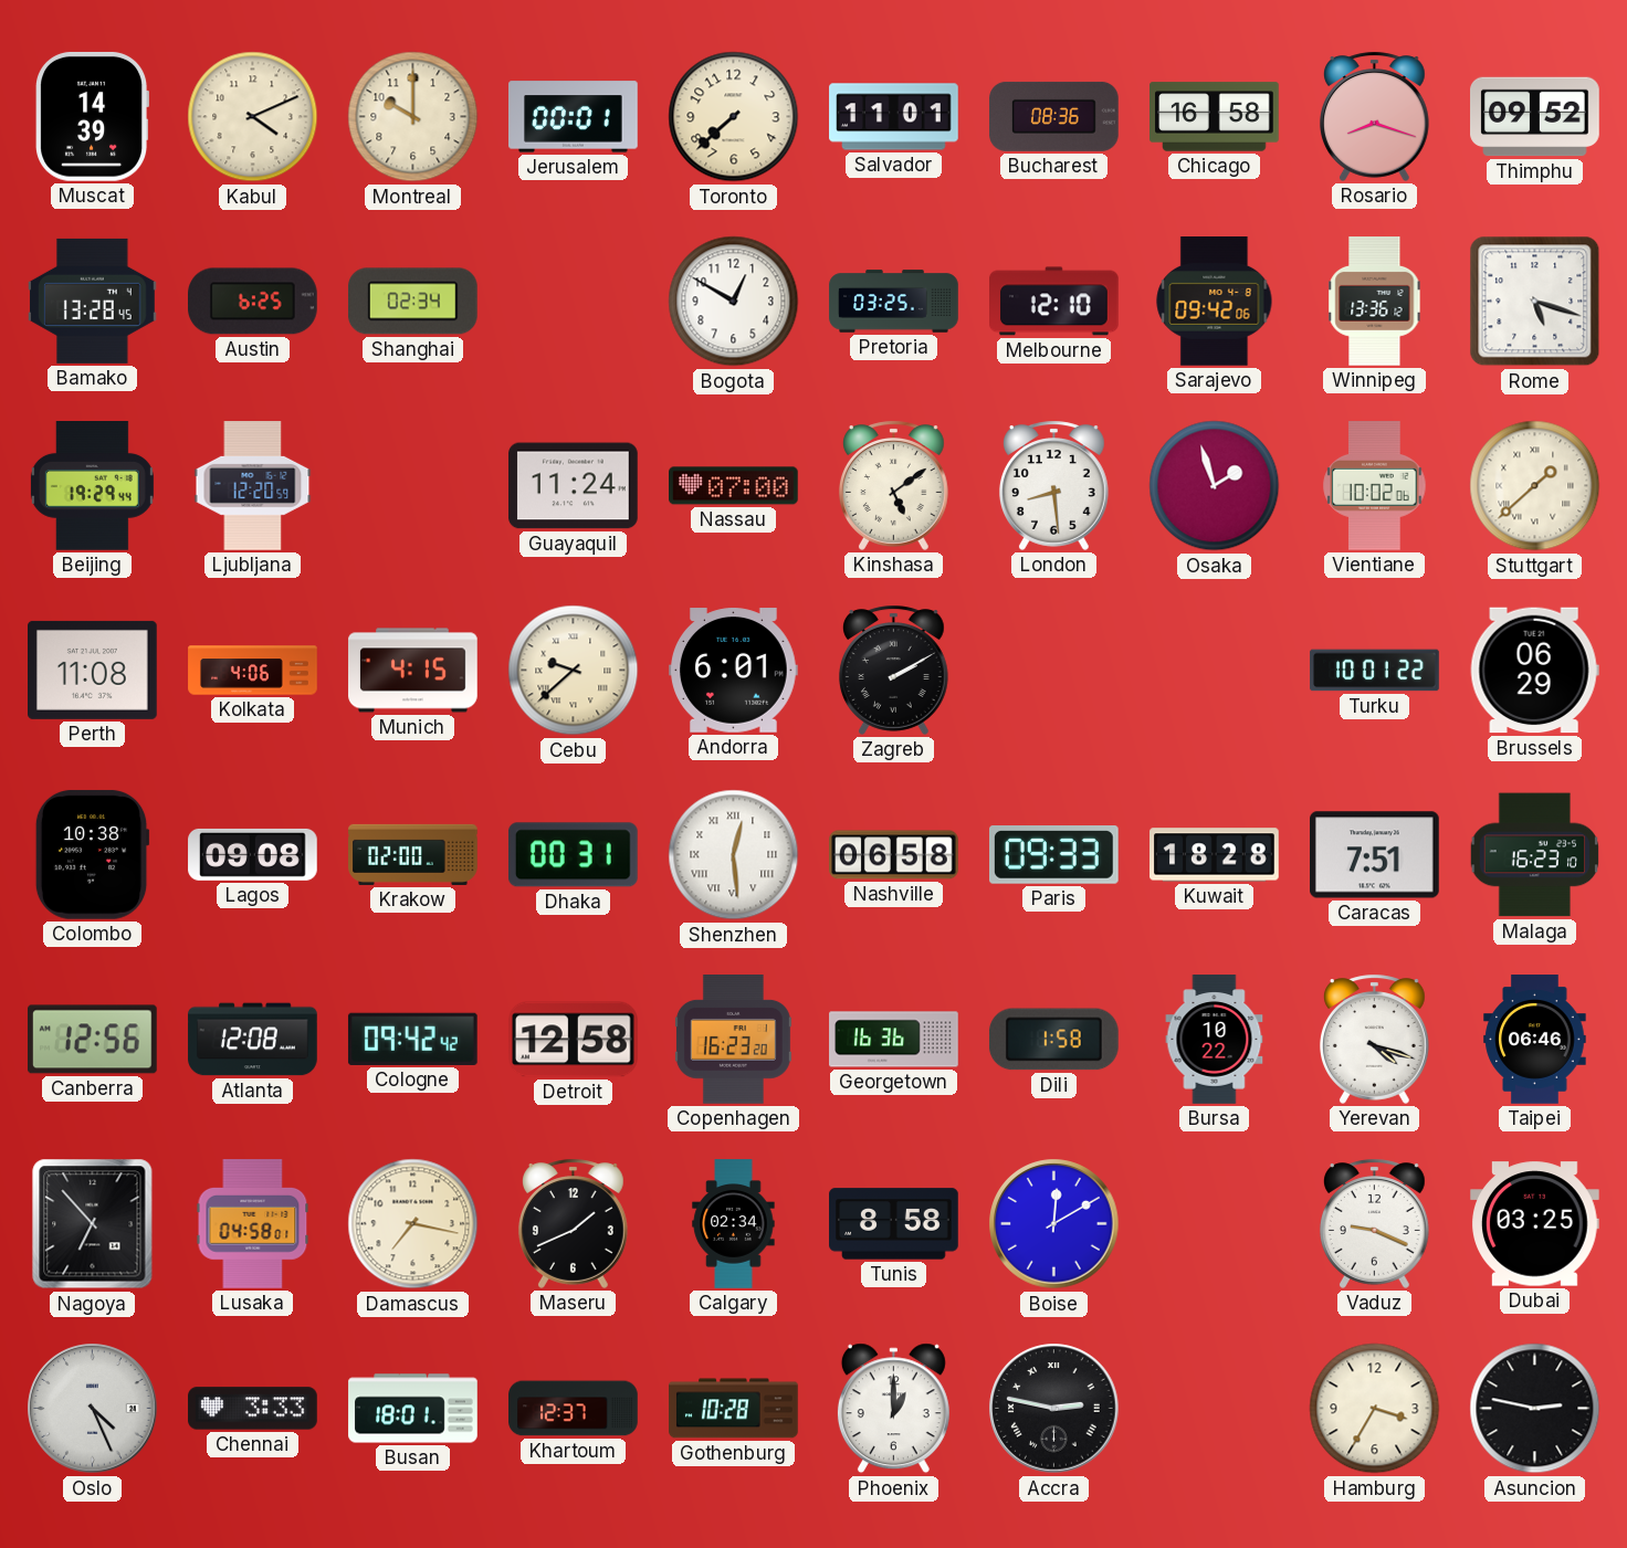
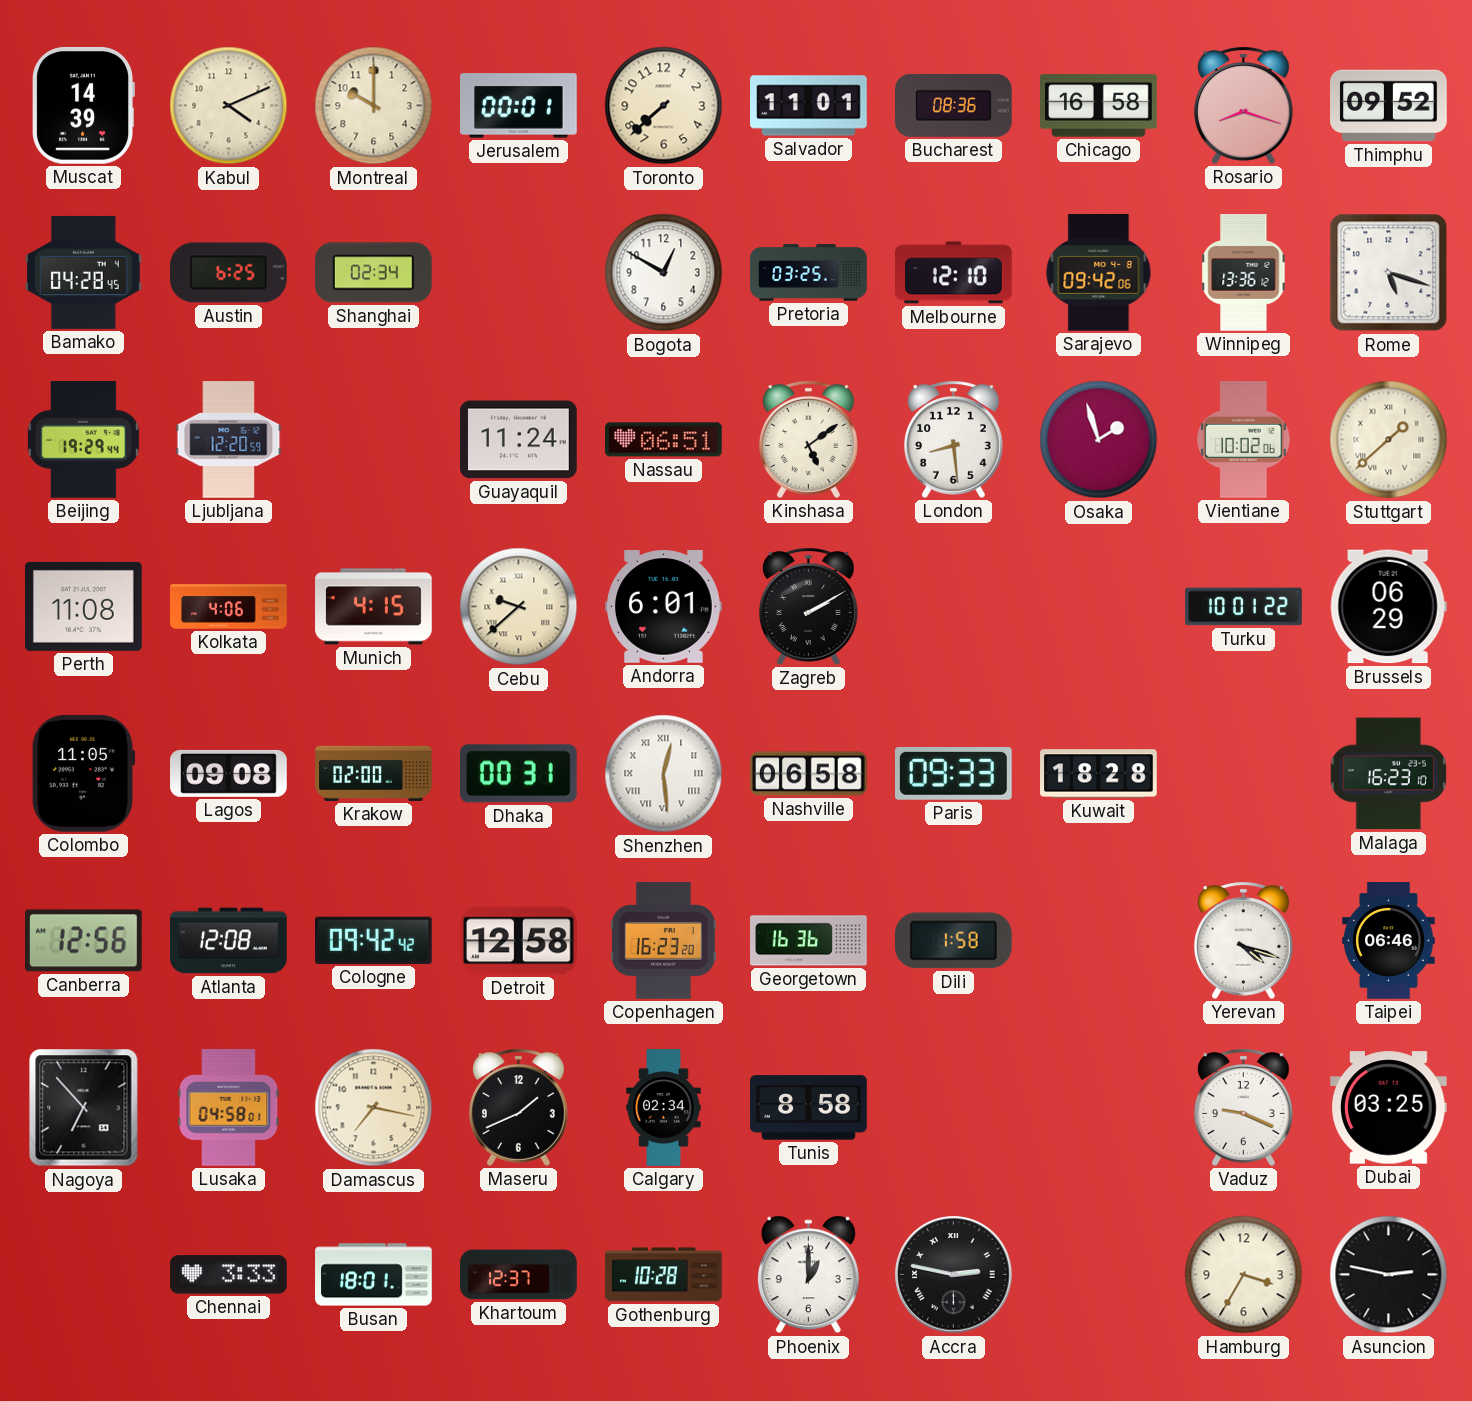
Bamako: 13:28 -> 04:28 (84, 272)
Nassau: 07:00 -> 06:51 (664, 440)
Colombo: 10:38 -> 11:05 (83, 773)
Caracas: 7:51 -> none (1375, 855)
Bursa: 10:22 -> none (1215, 1040)
Boise: 12:10 -> none (1054, 1224)
Oslo: 4:26 -> none (93, 1409)
